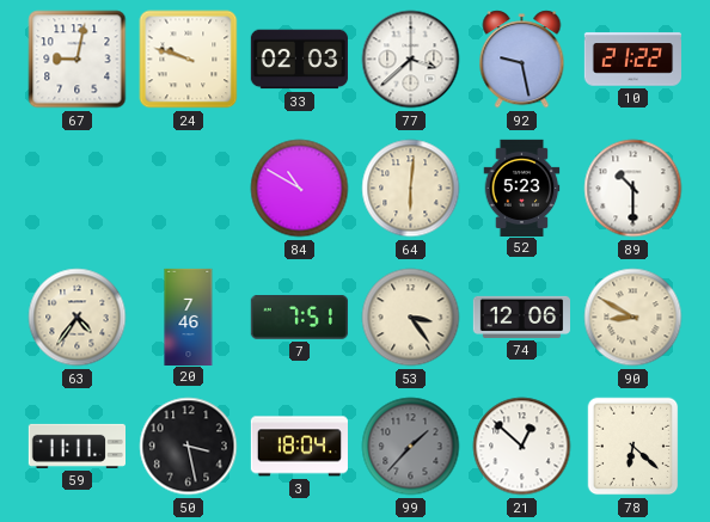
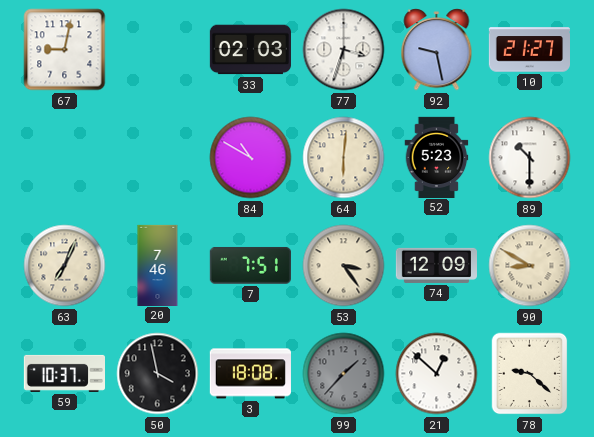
24: 9:48 -> none (189, 60)
77: 3:38 -> 3:33 (344, 50)
10: 21:22 -> 21:27 (529, 50)
63: 4:36 -> 7:04 (65, 266)
74: 12:06 -> 12:09 (436, 265)
59: 11:11 -> 10:37 (64, 373)
50: 3:28 -> 3:58 (158, 374)
3: 18:04 -> 18:08 (250, 374)
78: 6:22 -> 9:22 (530, 374)
